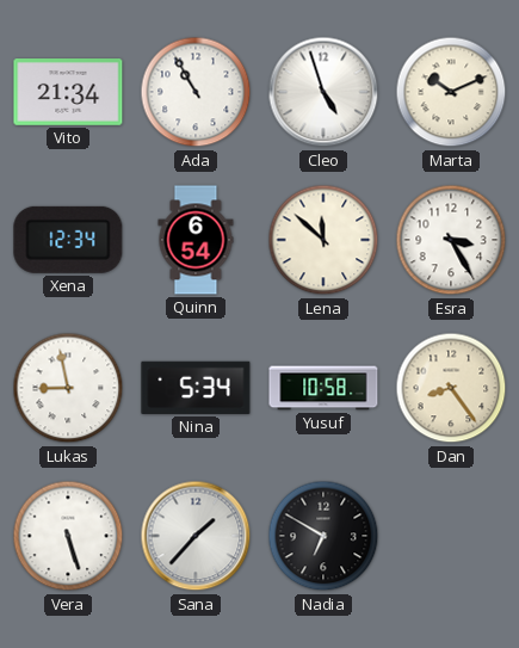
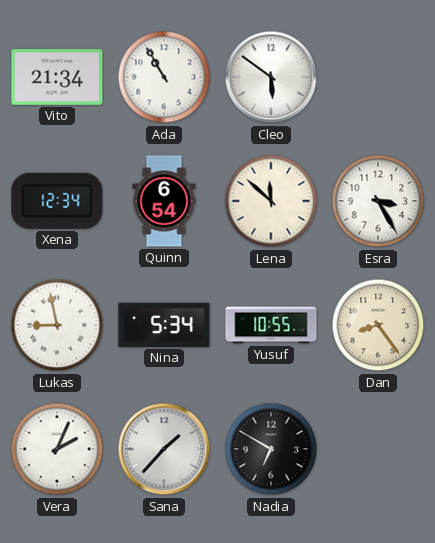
Cleo: 4:57 -> 5:51 (271, 77)
Marta: 10:11 -> none (451, 92)
Yusuf: 10:58 -> 10:55 (271, 325)
Vera: 5:27 -> 2:04 (57, 449)
